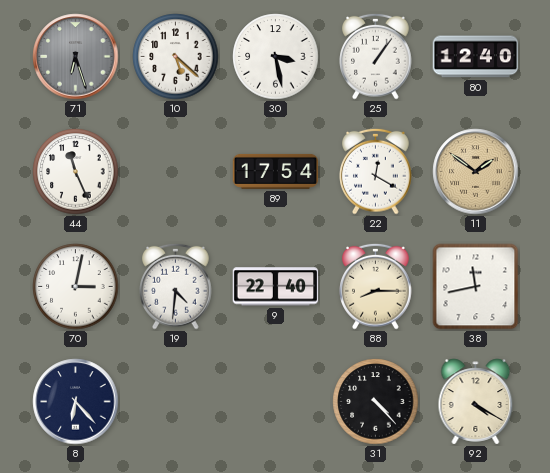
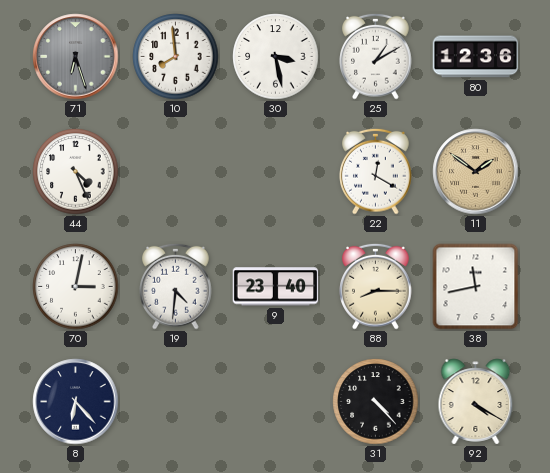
10: 5:22 -> 7:59 (176, 57)
25: 1:06 -> 1:10 (376, 56)
80: 12:40 -> 12:36 (476, 57)
44: 11:26 -> 4:26 (76, 172)
89: 17:54 -> none (276, 171)
9: 22:40 -> 23:40 (276, 287)
